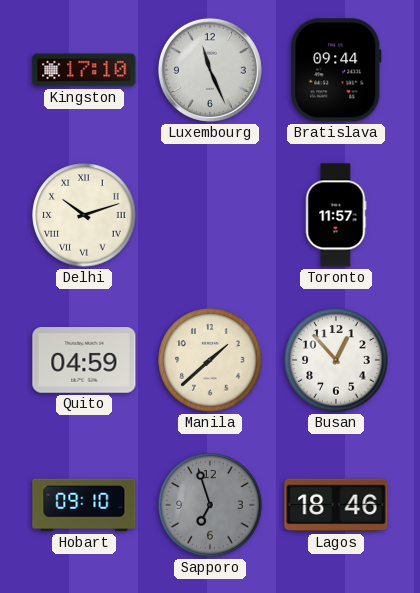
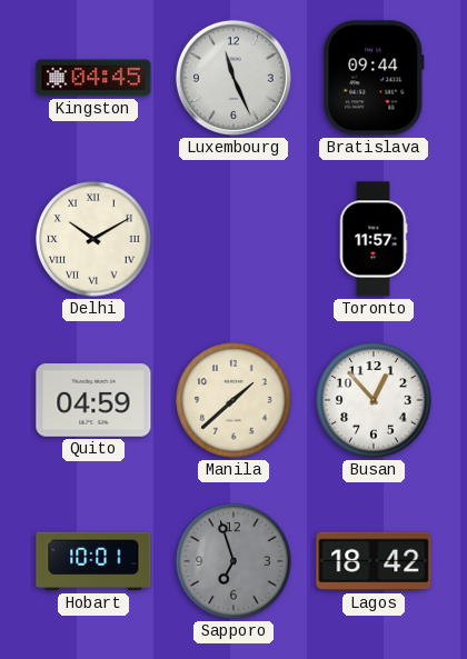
Kingston: 17:10 -> 04:45 (93, 78)
Delhi: 10:12 -> 10:10 (93, 239)
Hobart: 09:10 -> 10:01 (93, 561)
Lagos: 18:46 -> 18:42 (374, 561)
